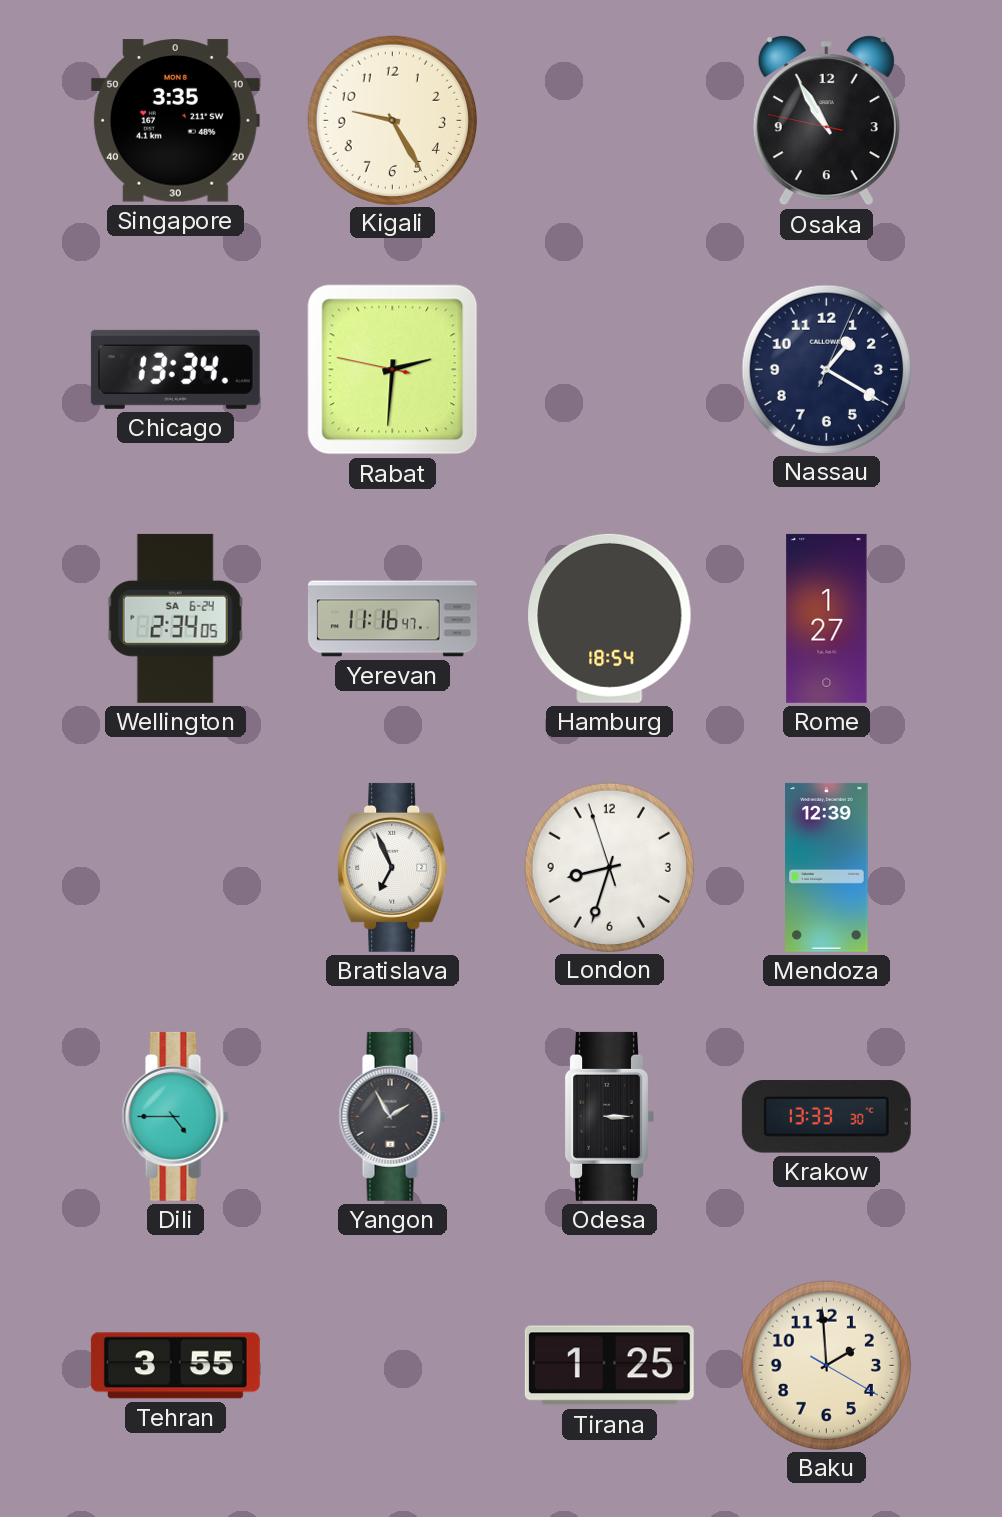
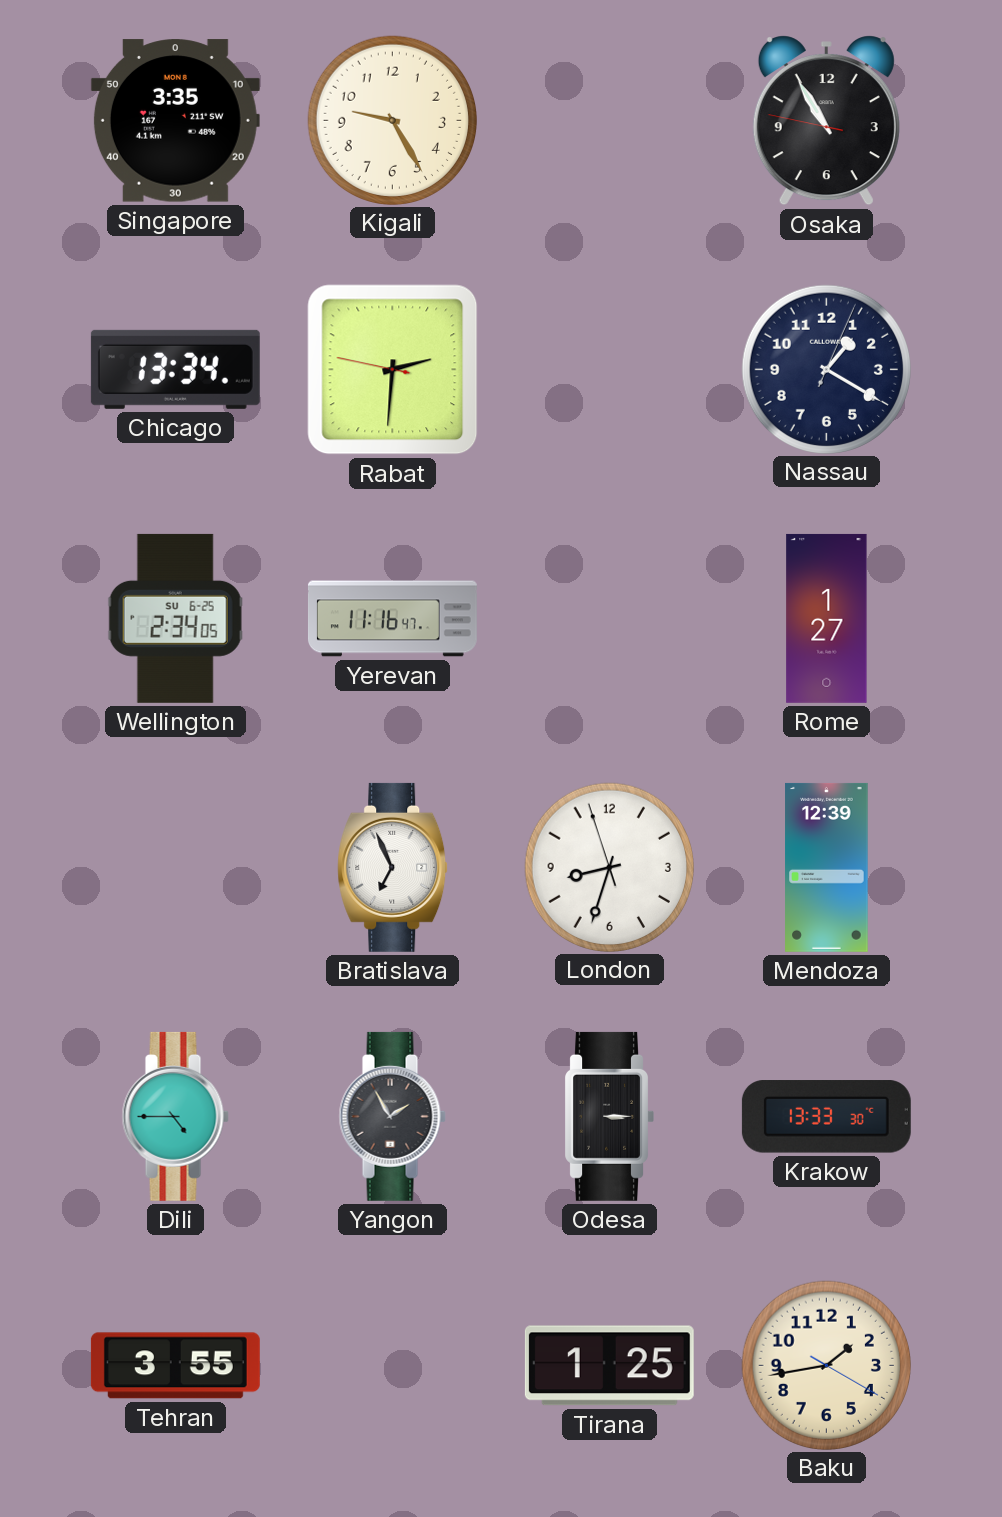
Wellington date: SA 6-24 -> SU 6-25 (175, 618)
Hamburg: 18:54 -> none (610, 618)
Baku: 1:59 -> 1:43 (826, 1365)
